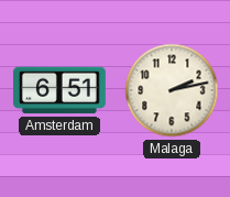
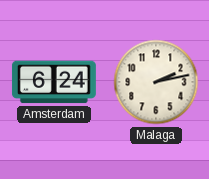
Amsterdam: 6:51 -> 6:24 (54, 82)
